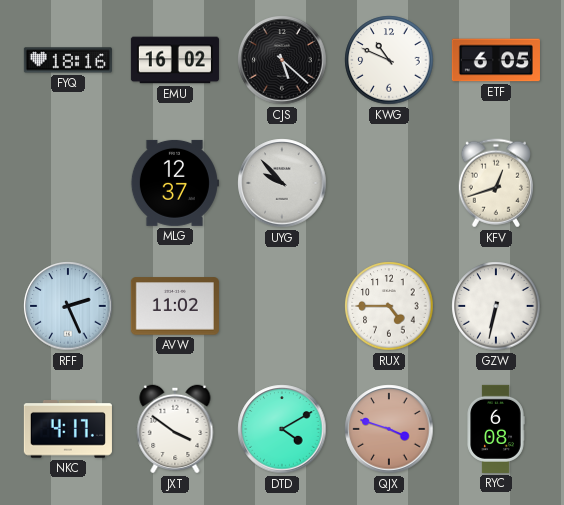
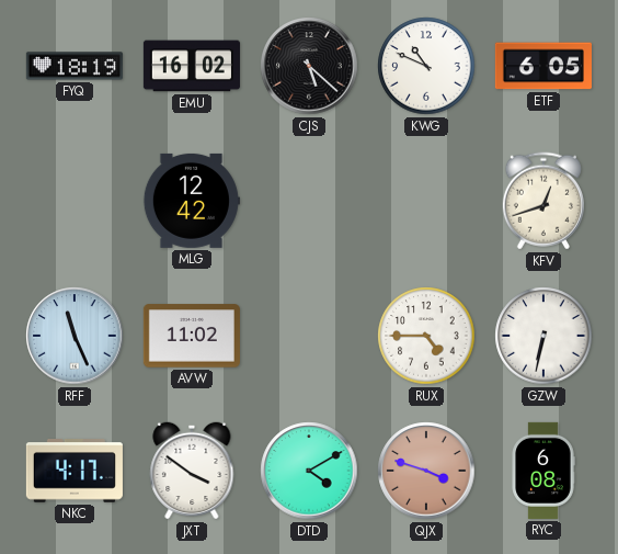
FYQ: 18:16 -> 18:19 (75, 66)
MLG: 12:37 -> 12:42 (191, 201)
UYG: 9:53 -> none (282, 183)
RFF: 2:26 -> 11:26 (75, 336)
